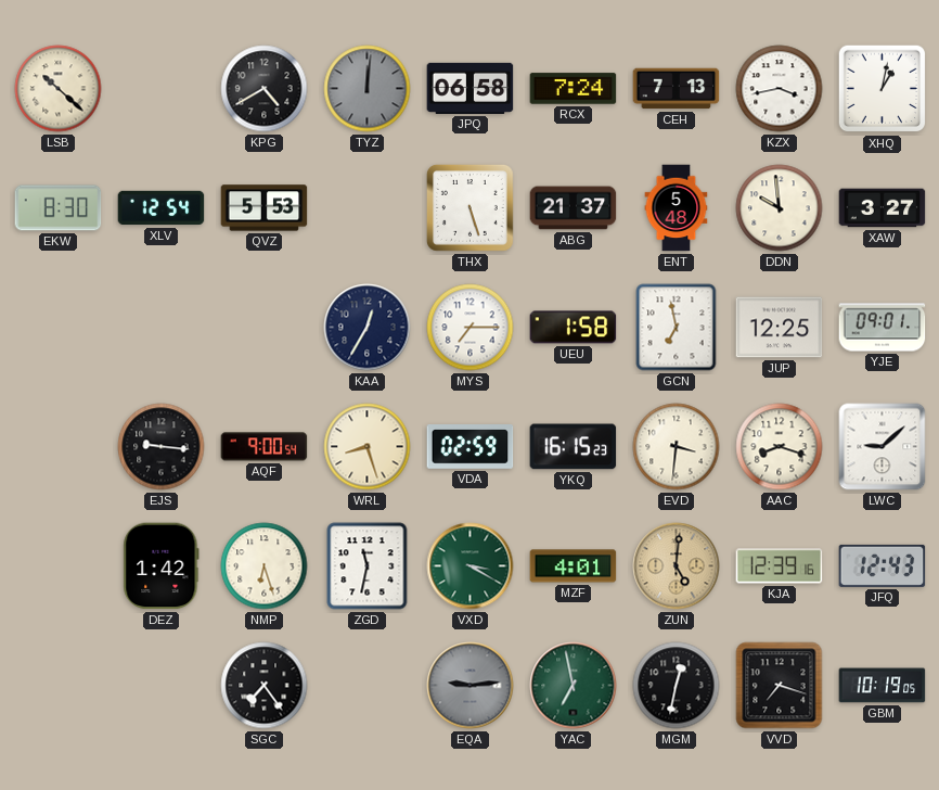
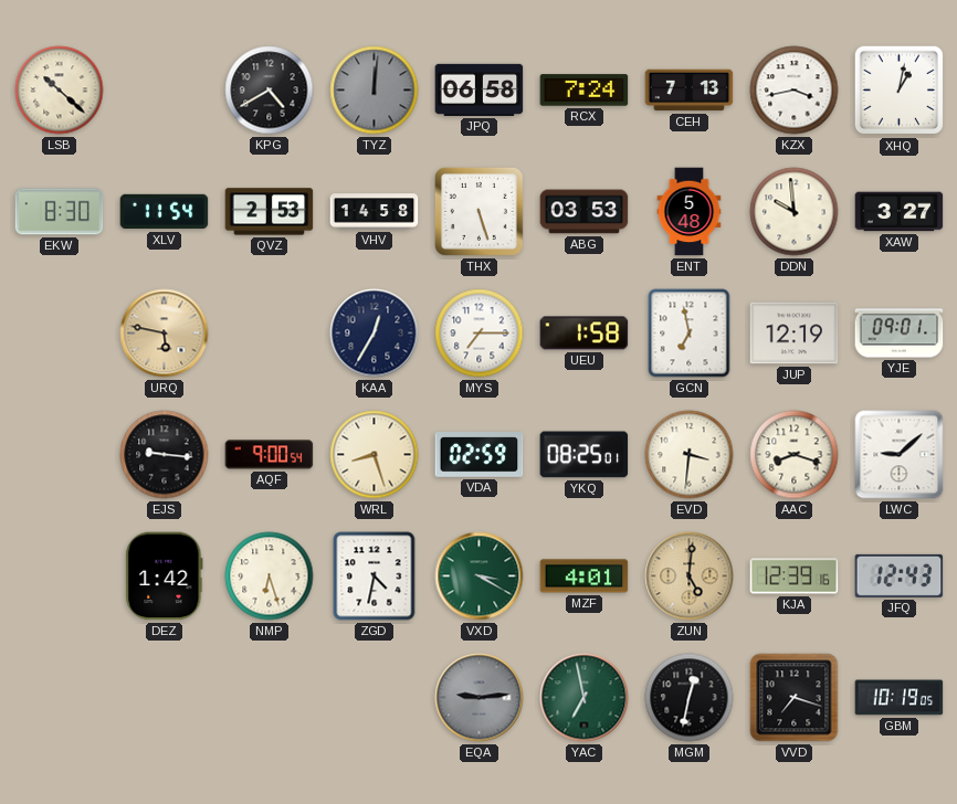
XLV: 12:54 -> 11:54 (165, 212)
QVZ: 5:53 -> 2:53 (270, 212)
VHV: none -> 14:58 (375, 212)
ABG: 21:37 -> 03:53 (585, 212)
URQ: none -> 5:47 (165, 334)
JUP: 12:25 -> 12:19 (795, 334)
YKQ: 16:15 -> 08:25 (585, 455)
ZGD: 11:32 -> 4:32 (375, 576)
SGC: 7:24 -> none (265, 686)
